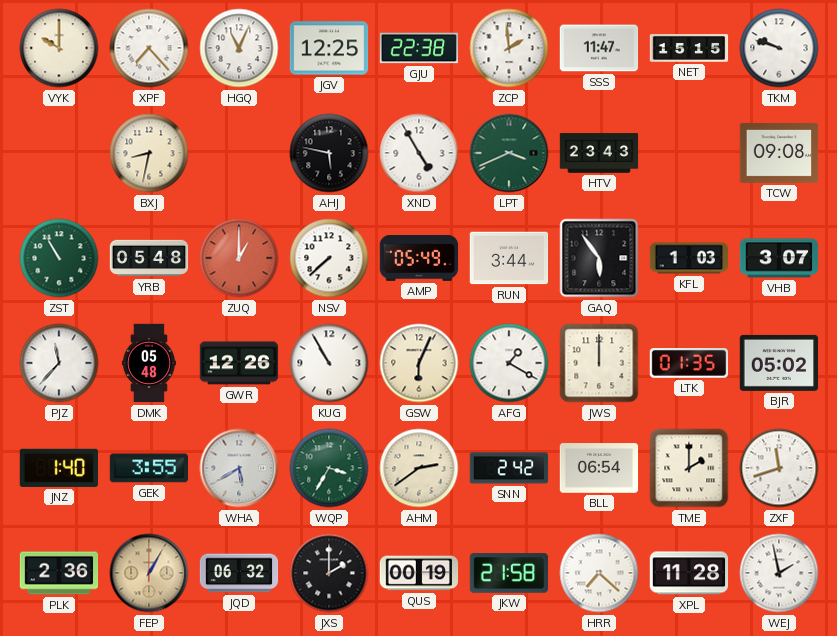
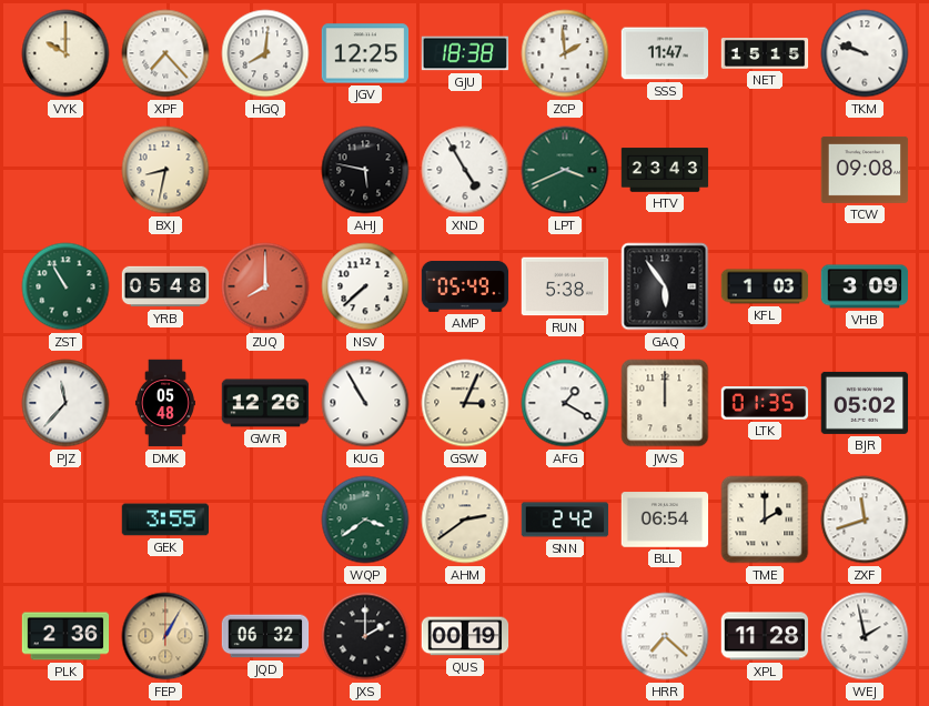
HGQ: 11:04 -> 8:01 (265, 53)
GJU: 22:38 -> 18:38 (465, 53)
ZUQ: 1:00 -> 8:00 (265, 286)
RUN: 3:44 -> 5:38 (565, 286)
VHB: 3:07 -> 3:09 (865, 286)
GSW: 6:04 -> 3:04 (465, 403)
JNZ: 1:40 -> none (59, 468)
WHA: 5:40 -> none (239, 468)
WQP: 3:35 -> 3:39 (365, 520)
JKW: 21:58 -> none (509, 573)
